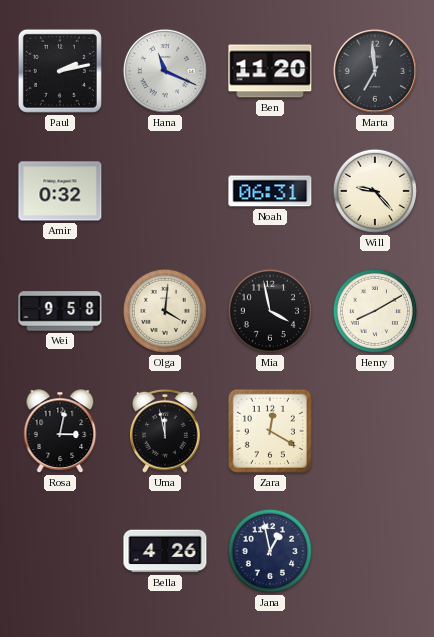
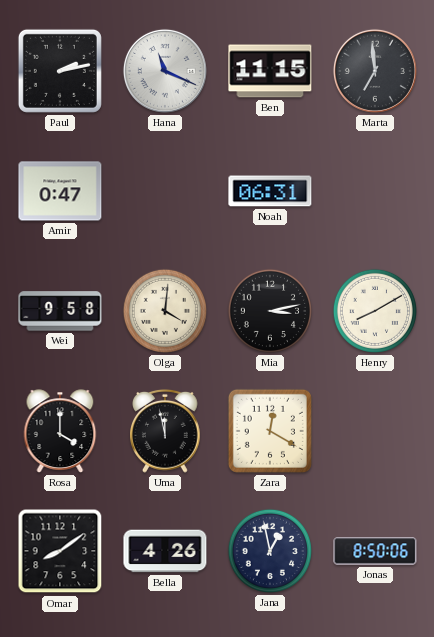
Ben: 11:20 -> 11:15 (270, 71)
Amir: 0:32 -> 0:47 (60, 191)
Will: 9:23 -> none (375, 191)
Mia: 3:58 -> 3:13 (270, 311)
Rosa: 3:02 -> 4:00 (60, 431)
Omar: none -> 8:09 (60, 551)
Jonas: none -> 8:50 (375, 551)
